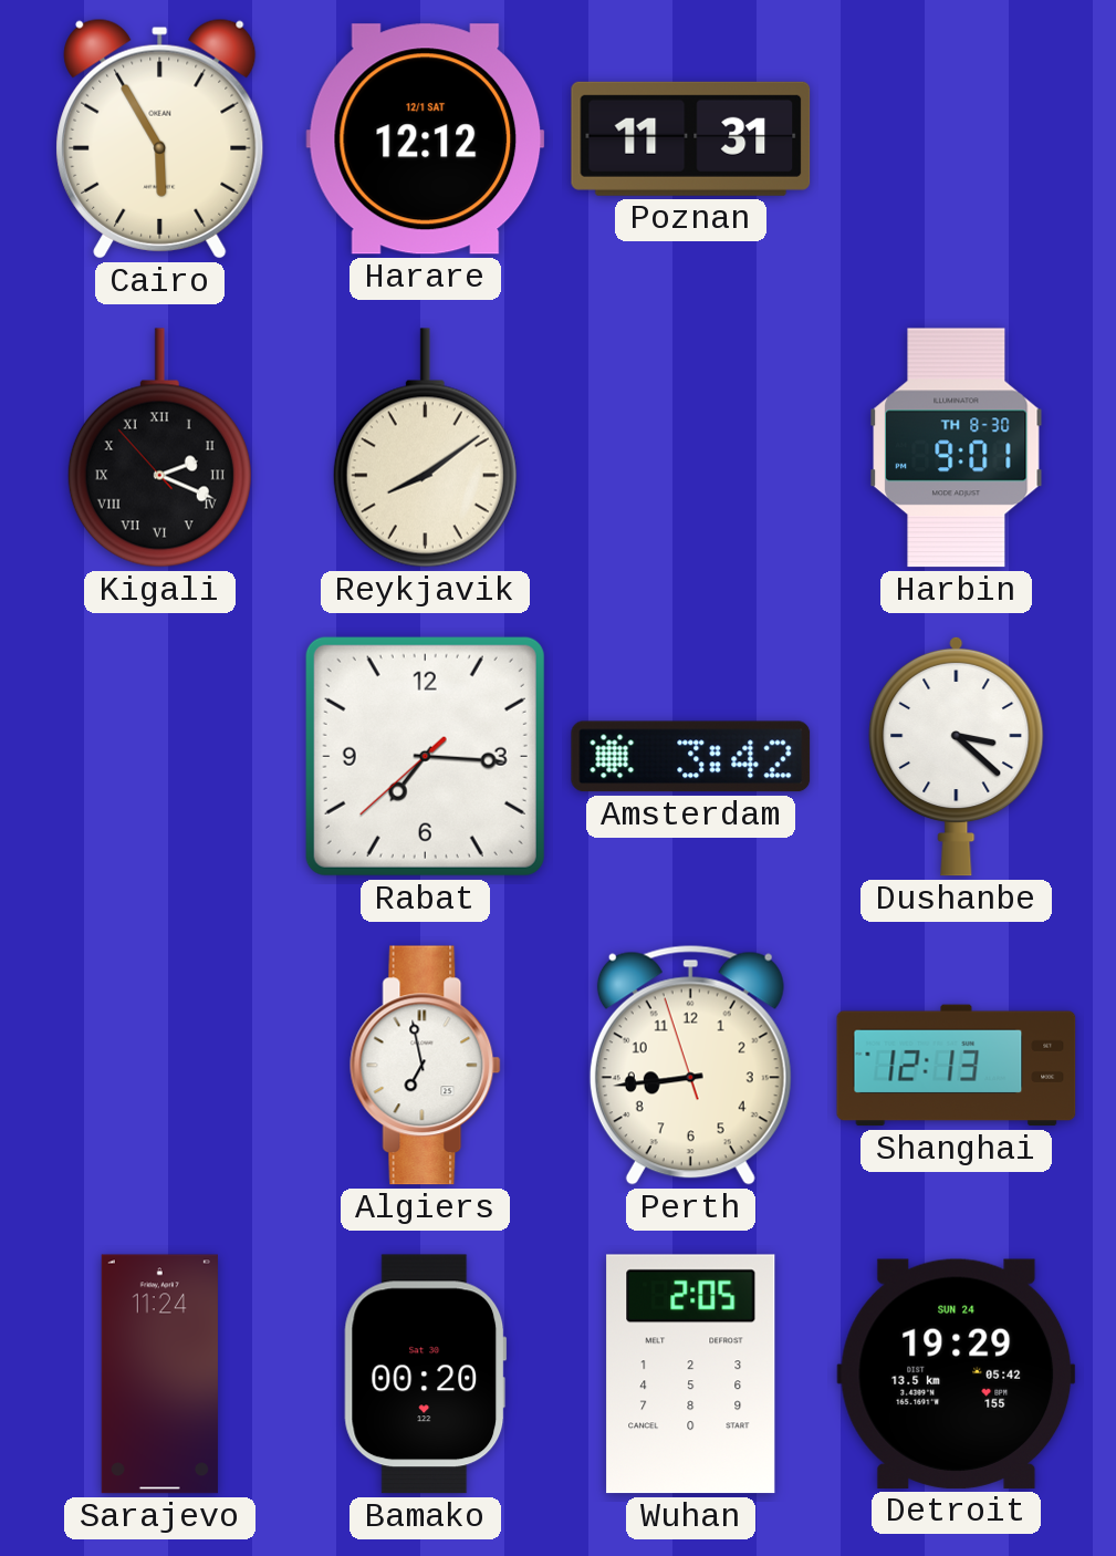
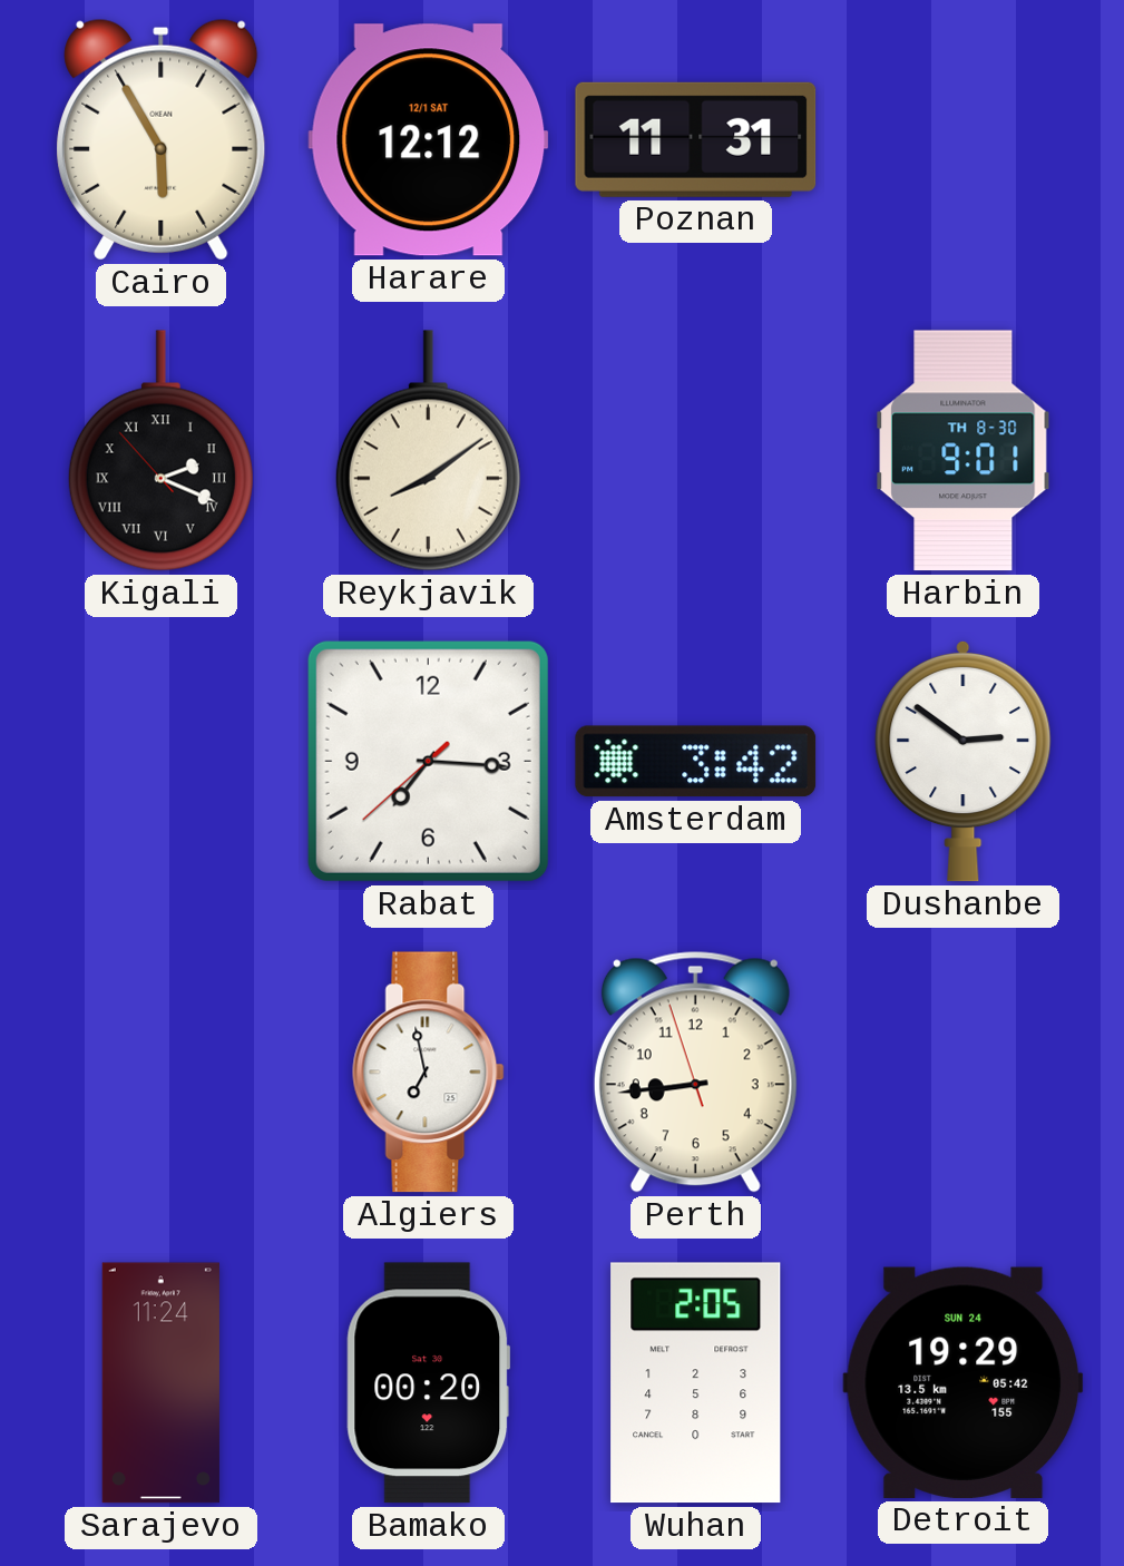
Dushanbe: 3:22 -> 2:51 (964, 761)
Shanghai: 12:13 -> none (957, 1066)
